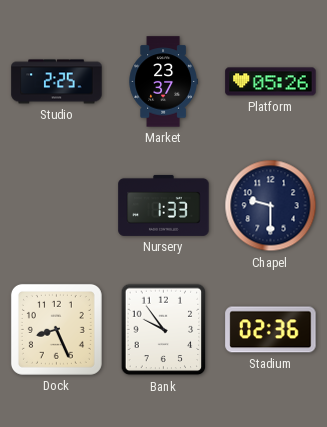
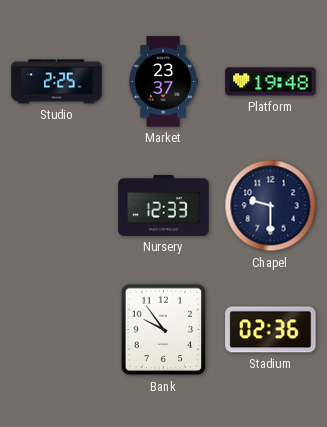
Platform: 05:26 -> 19:48 (271, 82)
Nursery: 1:33 -> 12:33 (164, 205)
Dock: 8:26 -> none (56, 329)
